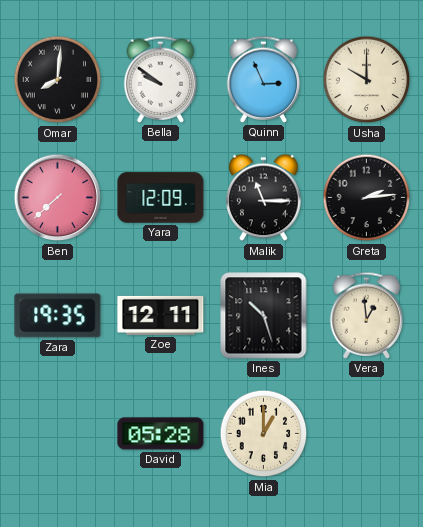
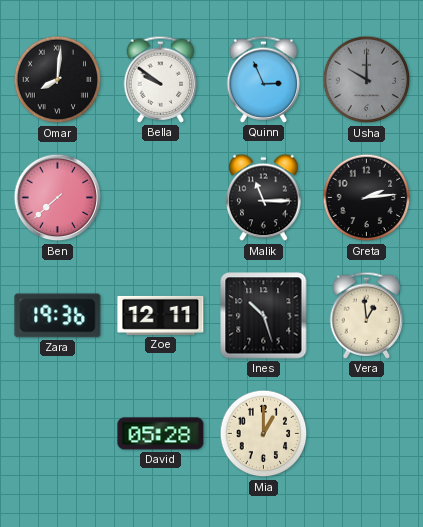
Usha dial: cream -> grey (367, 80)
Yara: 12:09 -> none (161, 198)
Zara: 19:35 -> 19:36 (58, 316)
